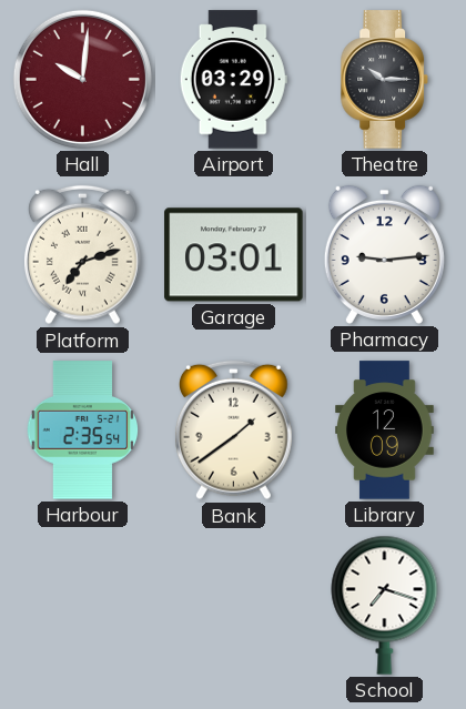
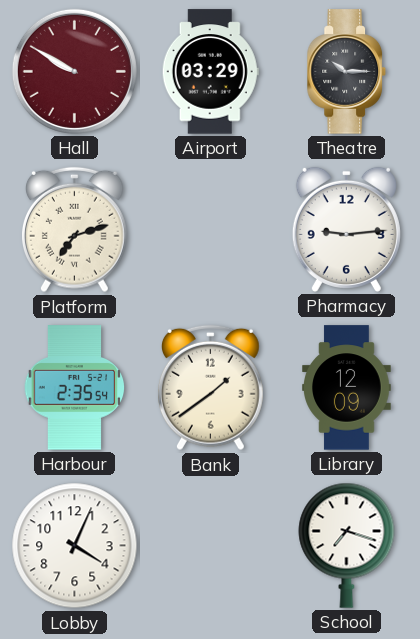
Hall: 10:01 -> 9:50 (74, 71)
Garage: 03:01 -> none (234, 255)
Lobby: none -> 4:04 (75, 546)
